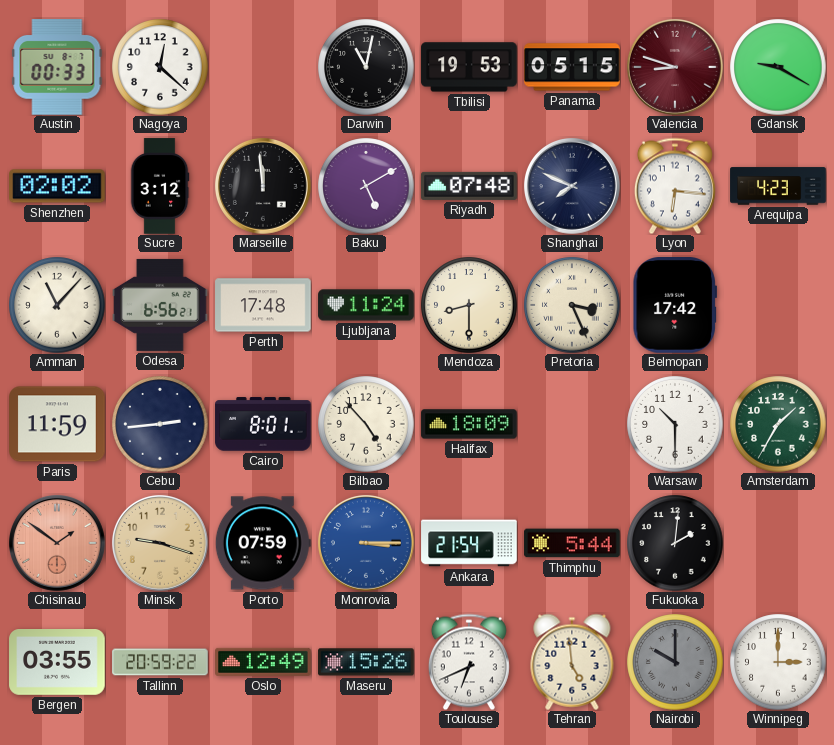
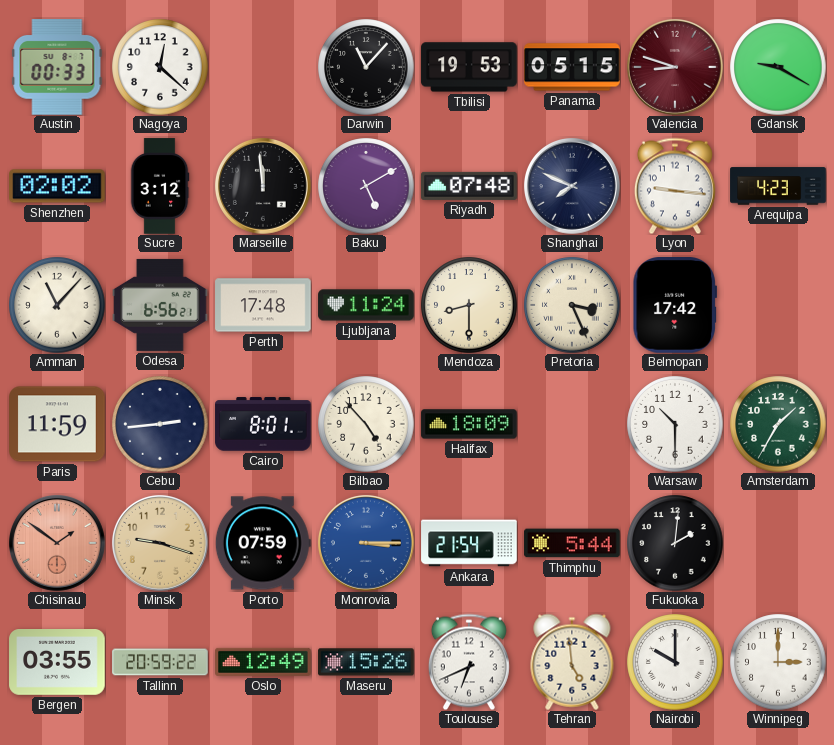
Darwin: 11:02 -> 11:07 (366, 67)
Lyon: 6:16 -> 9:16 (675, 186)
Nairobi dial: grey -> white (675, 662)
